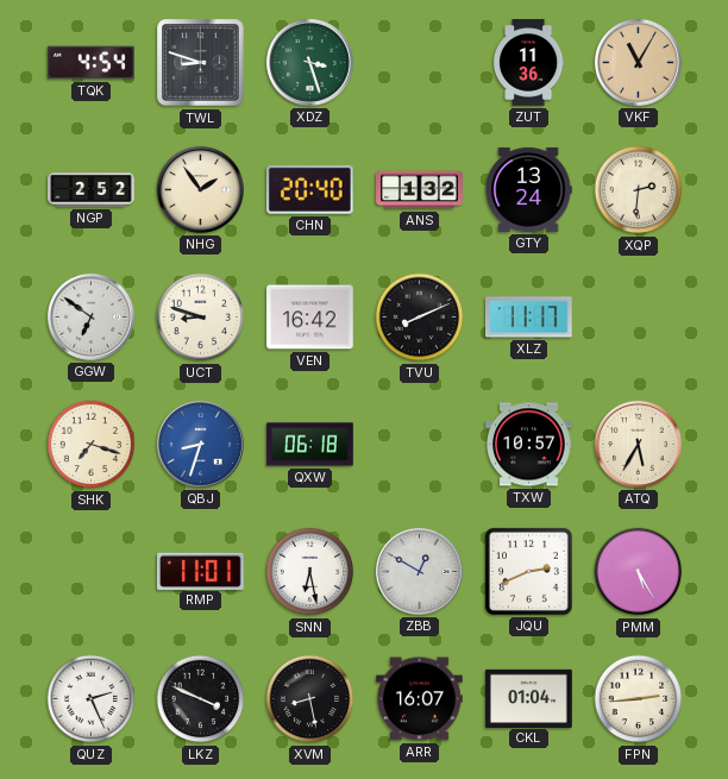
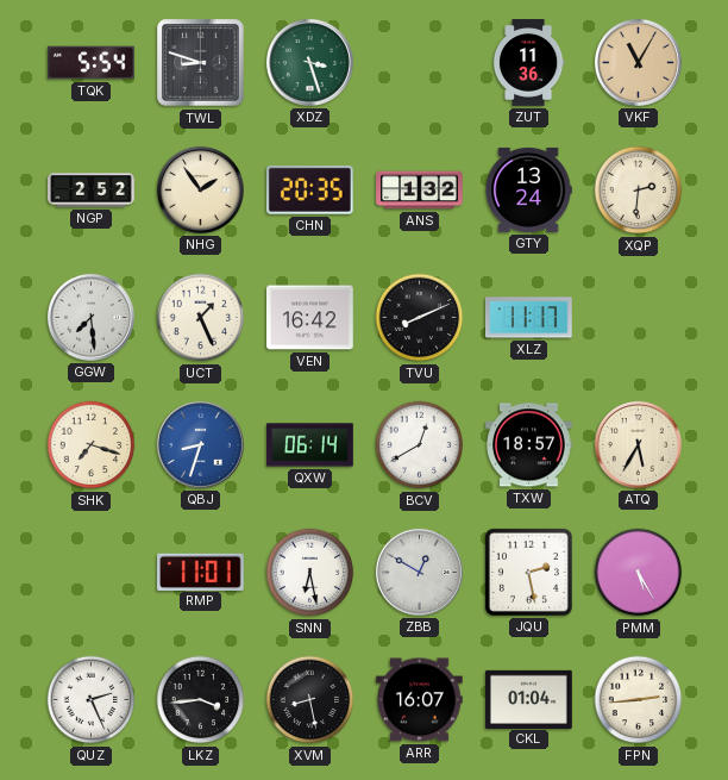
TQK: 4:54 -> 5:54 (92, 63)
CHN: 20:40 -> 20:35 (309, 191)
GGW: 6:51 -> 7:29 (90, 317)
UCT: 8:48 -> 1:26 (201, 318)
QXW: 06:18 -> 06:14 (310, 445)
BCV: none -> 12:40 (420, 445)
TXW: 10:57 -> 18:57 (529, 445)
JQU: 2:41 -> 2:28 (528, 572)
LKZ: 3:49 -> 3:44 (201, 700)
